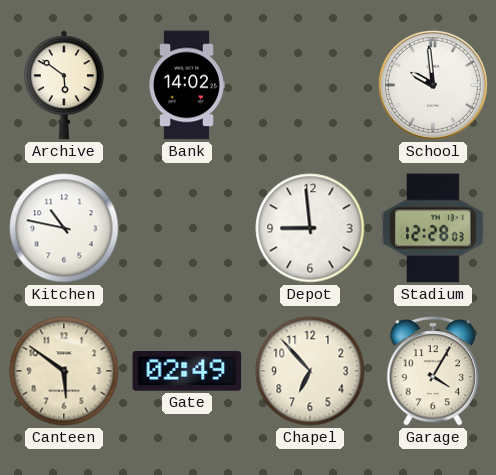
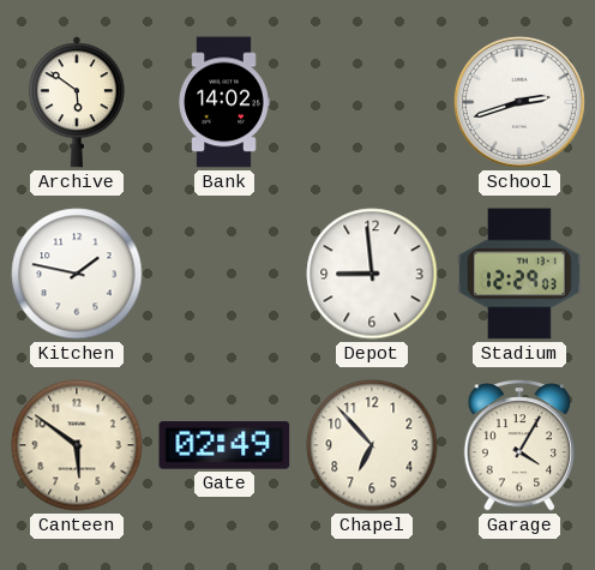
School: 9:59 -> 2:42 (519, 102)
Kitchen: 10:47 -> 1:47 (77, 274)
Stadium: 12:28 -> 12:29 (519, 274)
